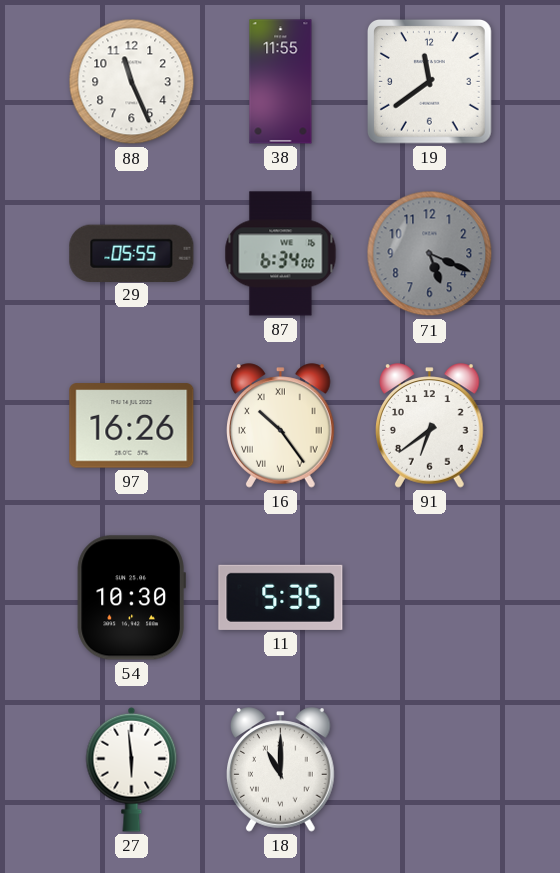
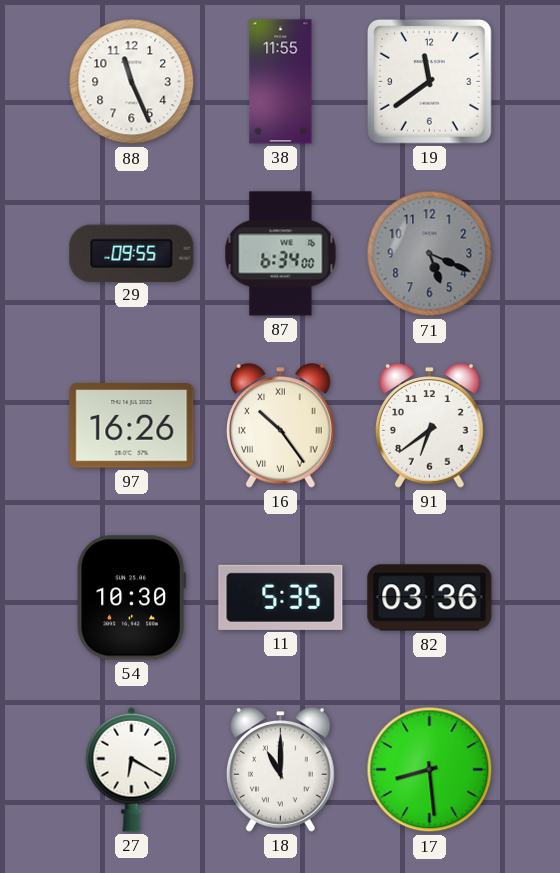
29: 05:55 -> 09:55 (132, 253)
82: none -> 03:36 (430, 598)
27: 5:59 -> 6:20 (132, 769)
17: none -> 8:29 (430, 770)
